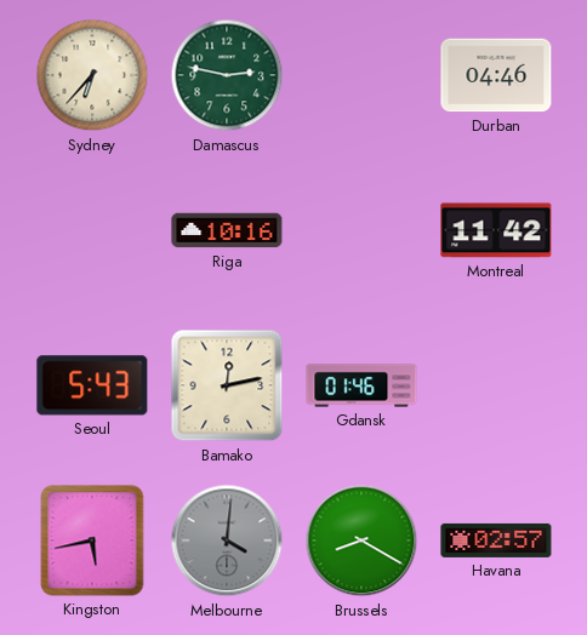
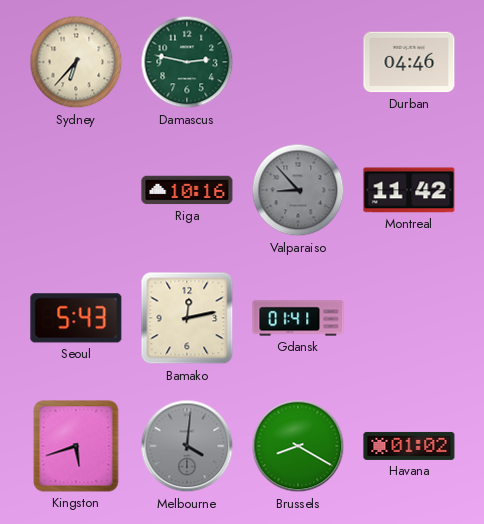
Valparaiso: none -> 8:53 (298, 190)
Gdansk: 01:46 -> 01:41 (298, 318)
Kingston: 5:43 -> 5:42 (76, 446)
Havana: 02:57 -> 01:02 (409, 446)
